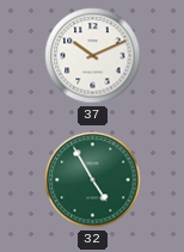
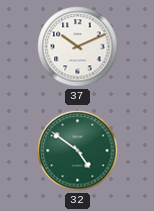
32: 4:55 -> 4:51 (78, 151)
